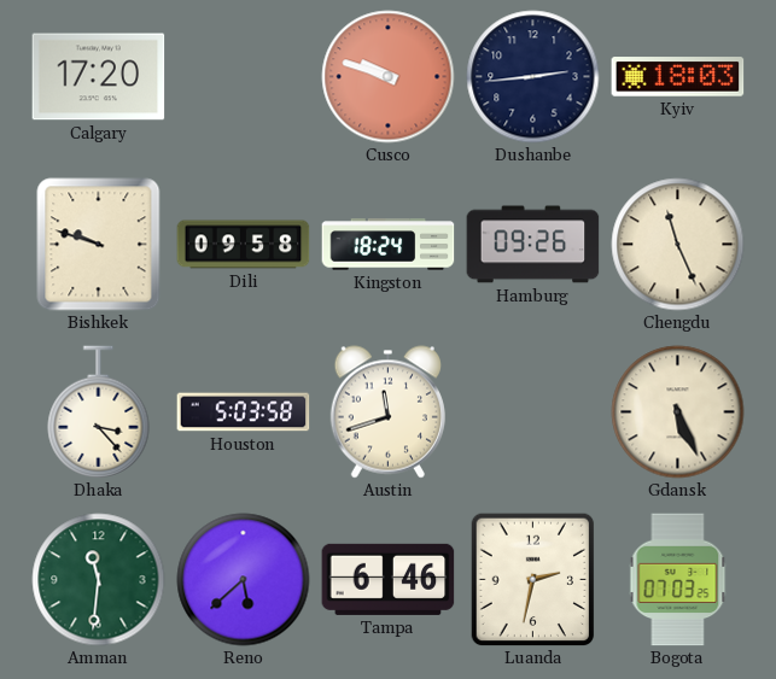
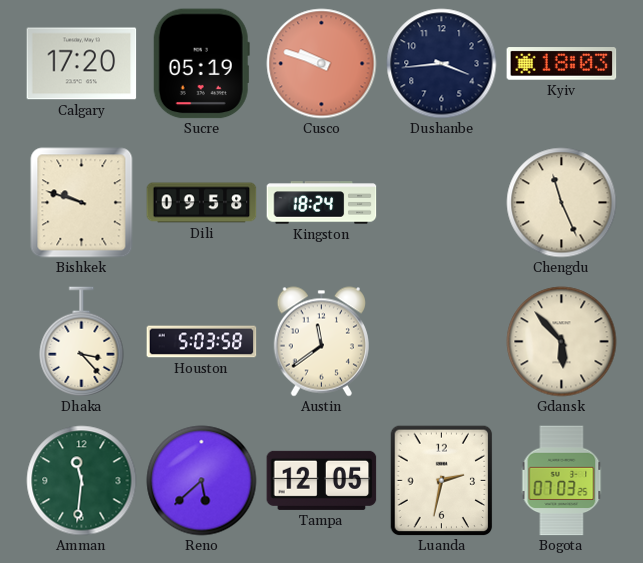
Sucre: none -> 05:19 (201, 64)
Dushanbe: 2:44 -> 3:44 (442, 64)
Hamburg: 09:26 -> none (533, 245)
Austin: 11:42 -> 11:39 (321, 342)
Gdansk: 5:26 -> 5:53 (562, 342)
Tampa: 6:46 -> 12:05 (322, 480)
